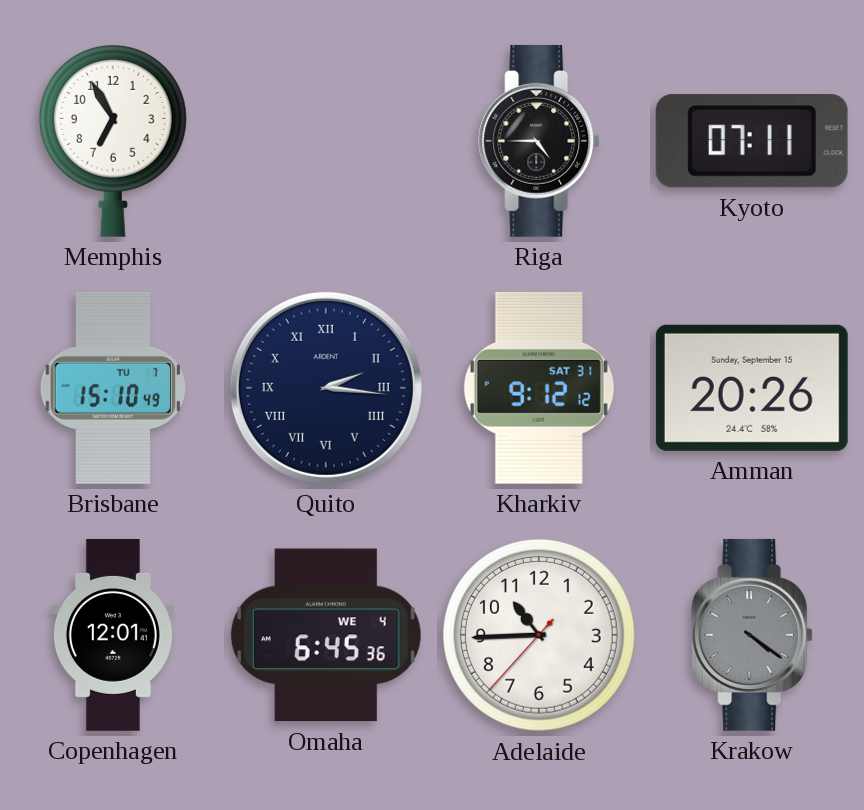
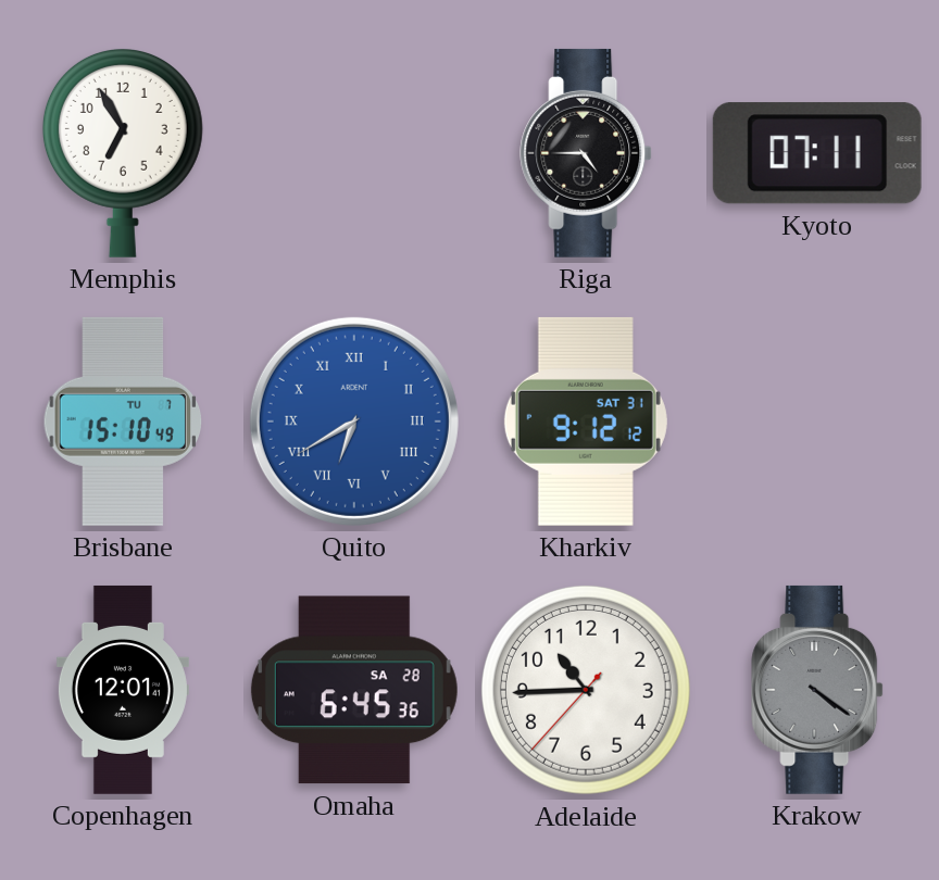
Quito: 2:16 -> 6:40 (354, 422)
Quito dial: navy -> blue (354, 422)
Amman: 20:26 -> none (752, 388)
Omaha date: WE 4 -> SA 28 (354, 690)
